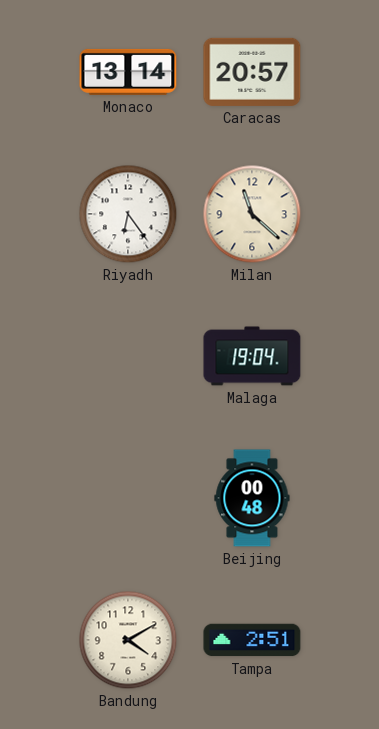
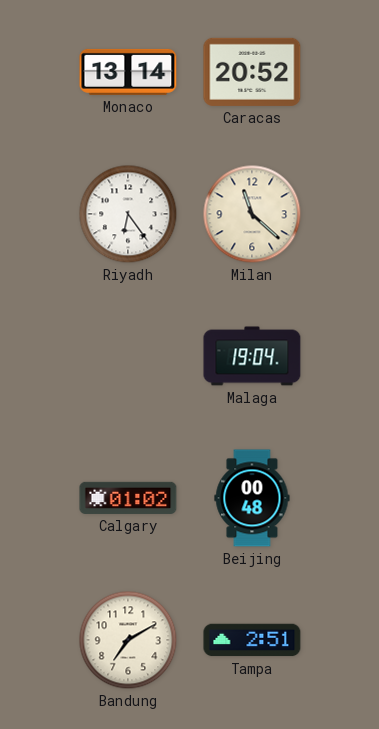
Caracas: 20:57 -> 20:52 (252, 72)
Calgary: none -> 01:02 (128, 498)
Bandung: 4:10 -> 7:10 (128, 640)
